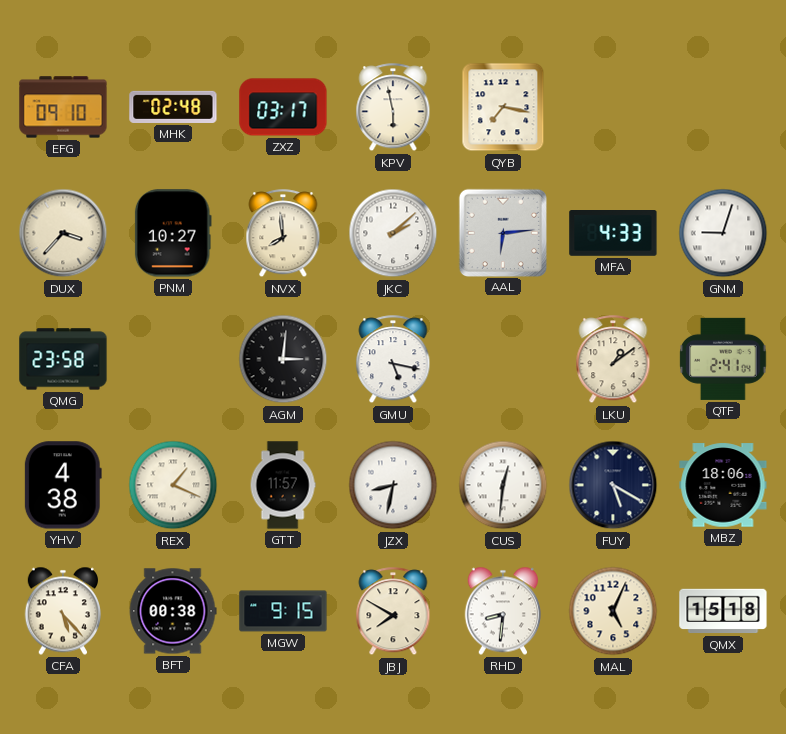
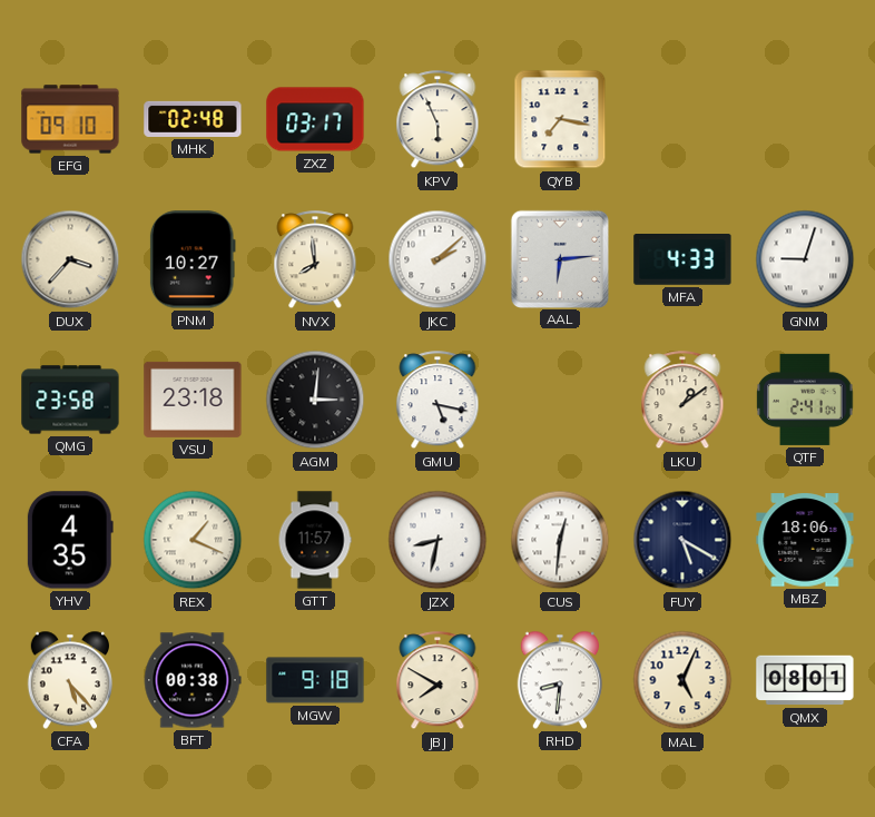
KPV: 5:58 -> 5:56 (438, 120)
VSU: none -> 23:18 (193, 400)
YHV: 4:38 -> 4:35 (70, 540)
MGW: 9:15 -> 9:18 (315, 680)
QMX: 15:18 -> 08:01 (805, 680)
